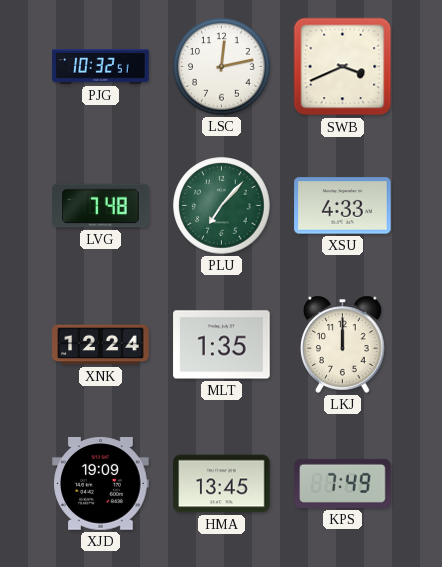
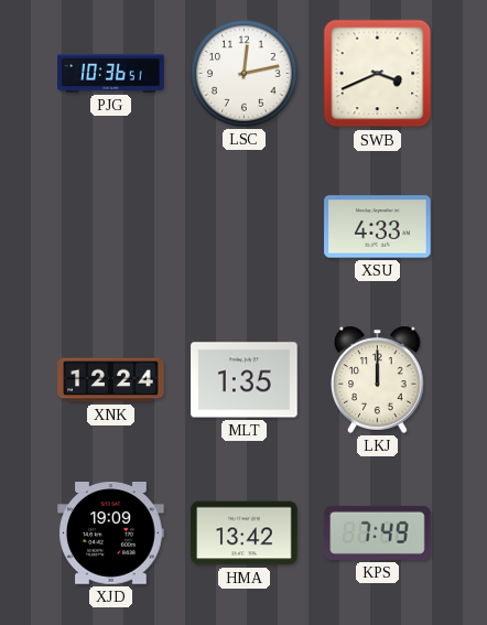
PJG: 10:32 -> 10:36 (111, 74)
LVG: 7:48 -> none (101, 206)
PLU: 7:07 -> none (222, 206)
HMA: 13:45 -> 13:42 (245, 534)
